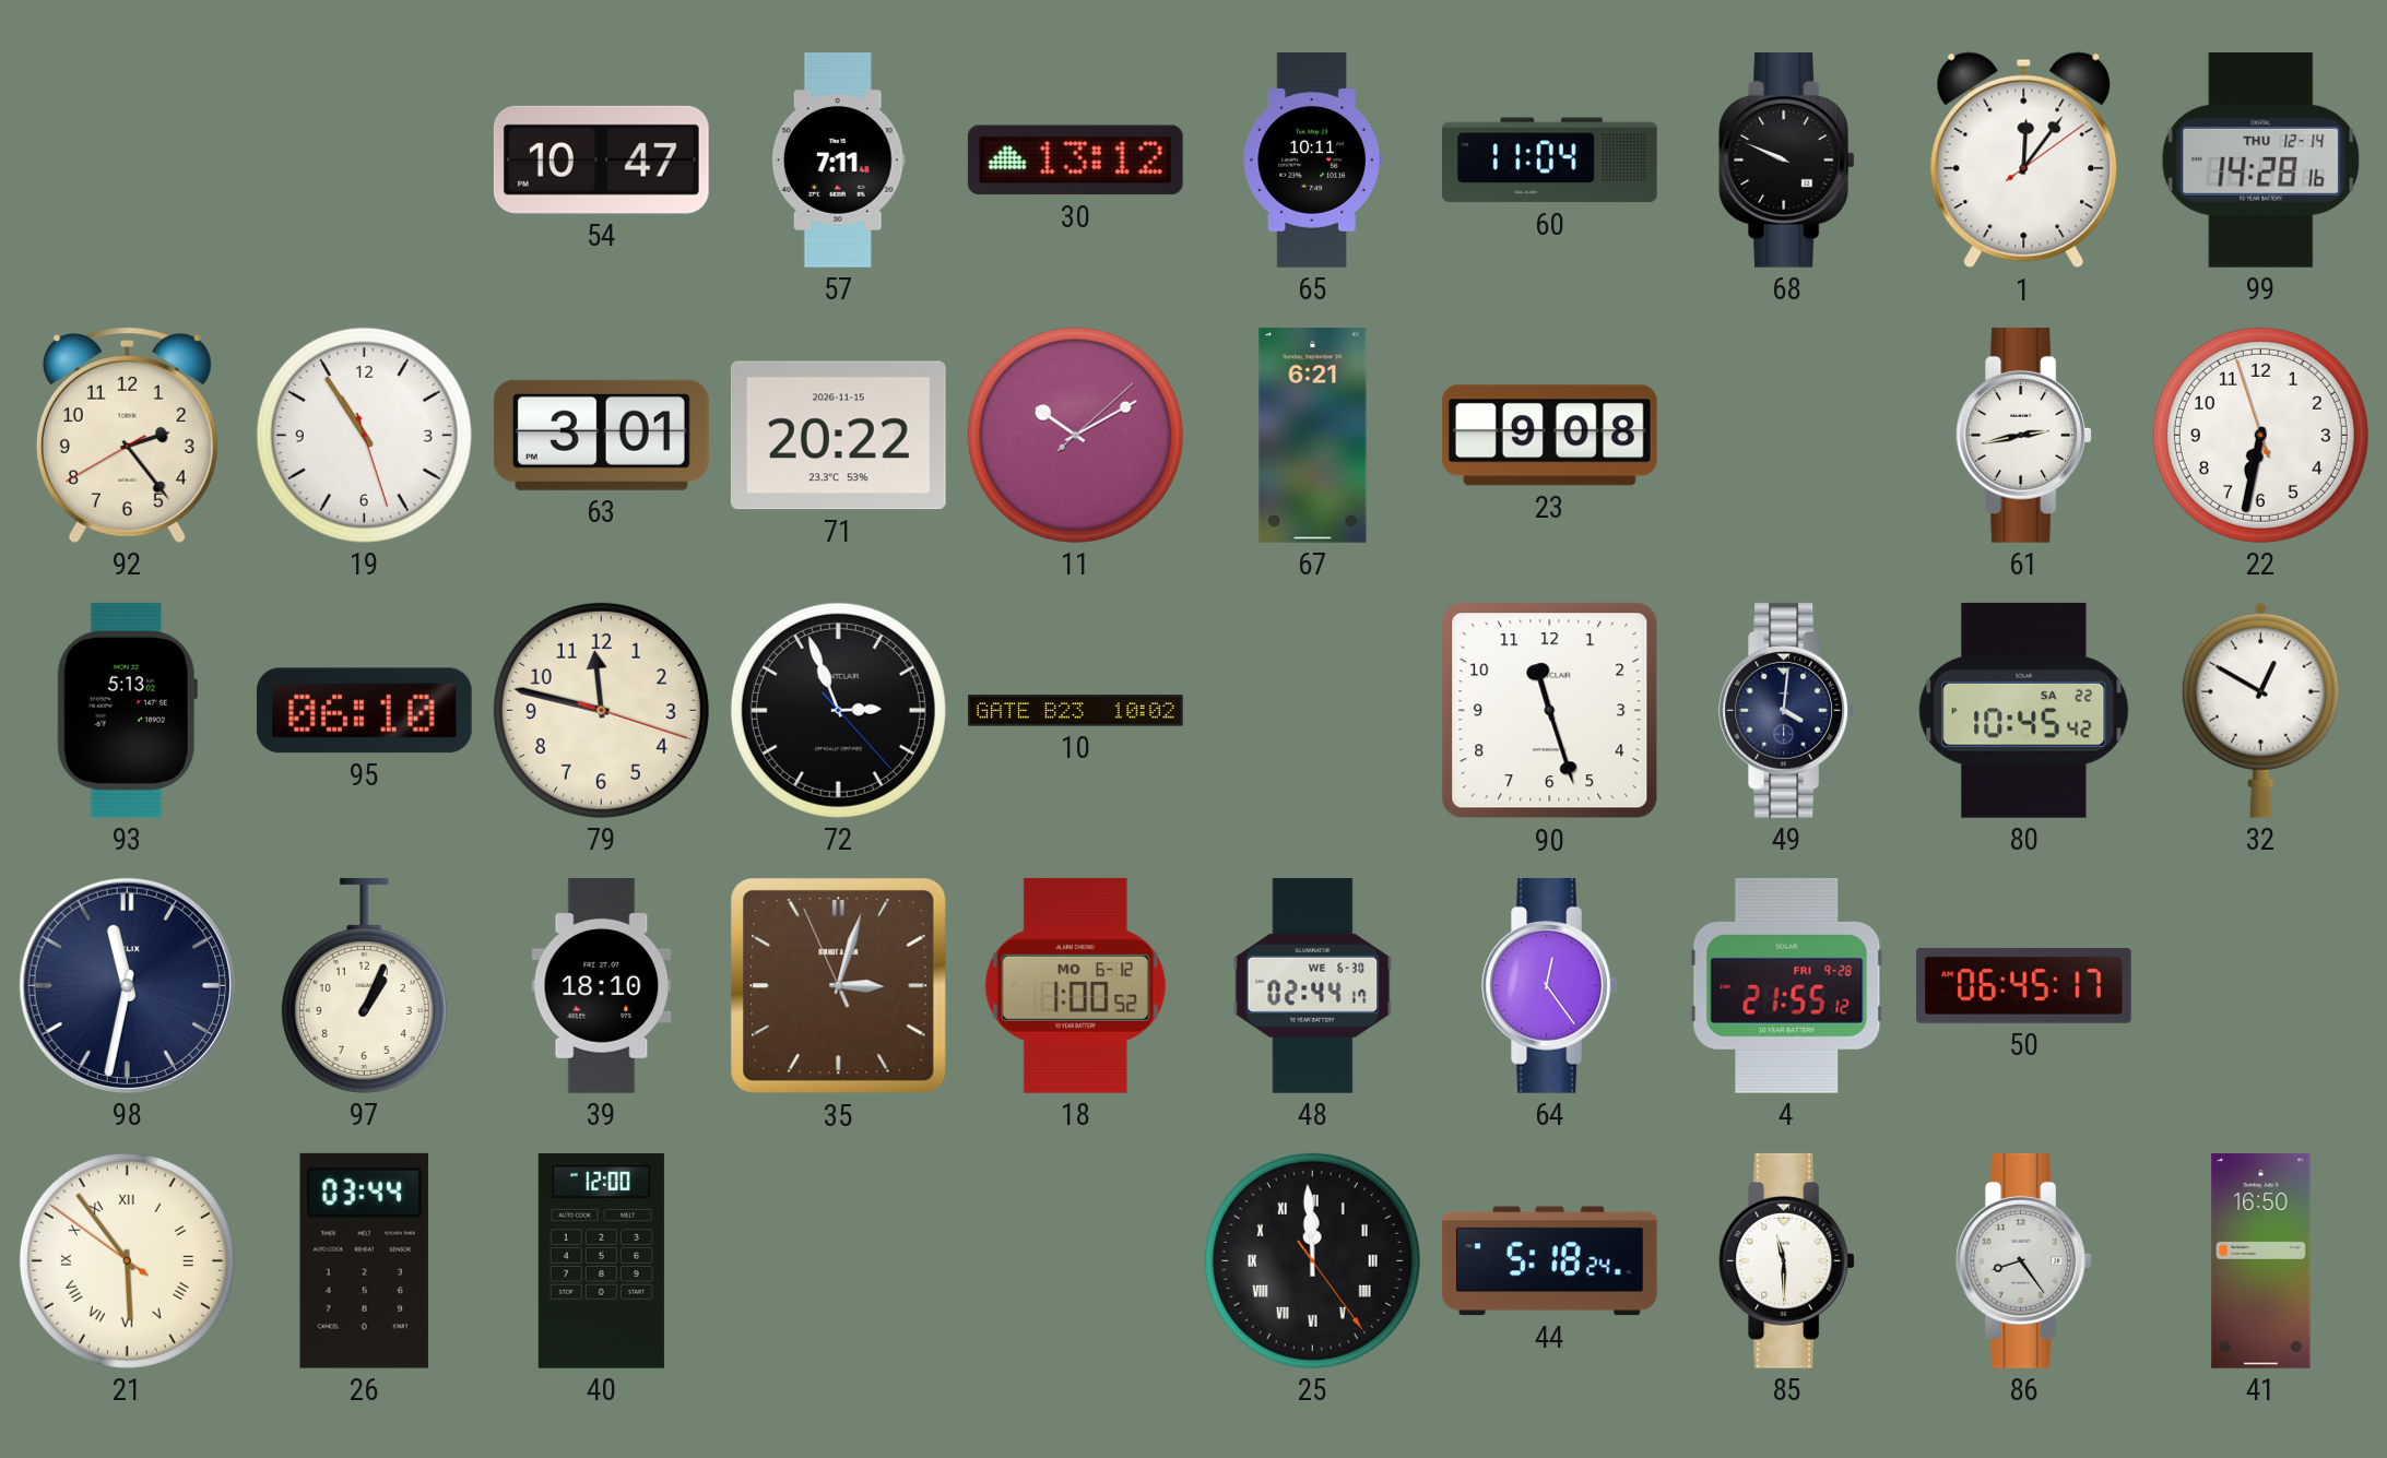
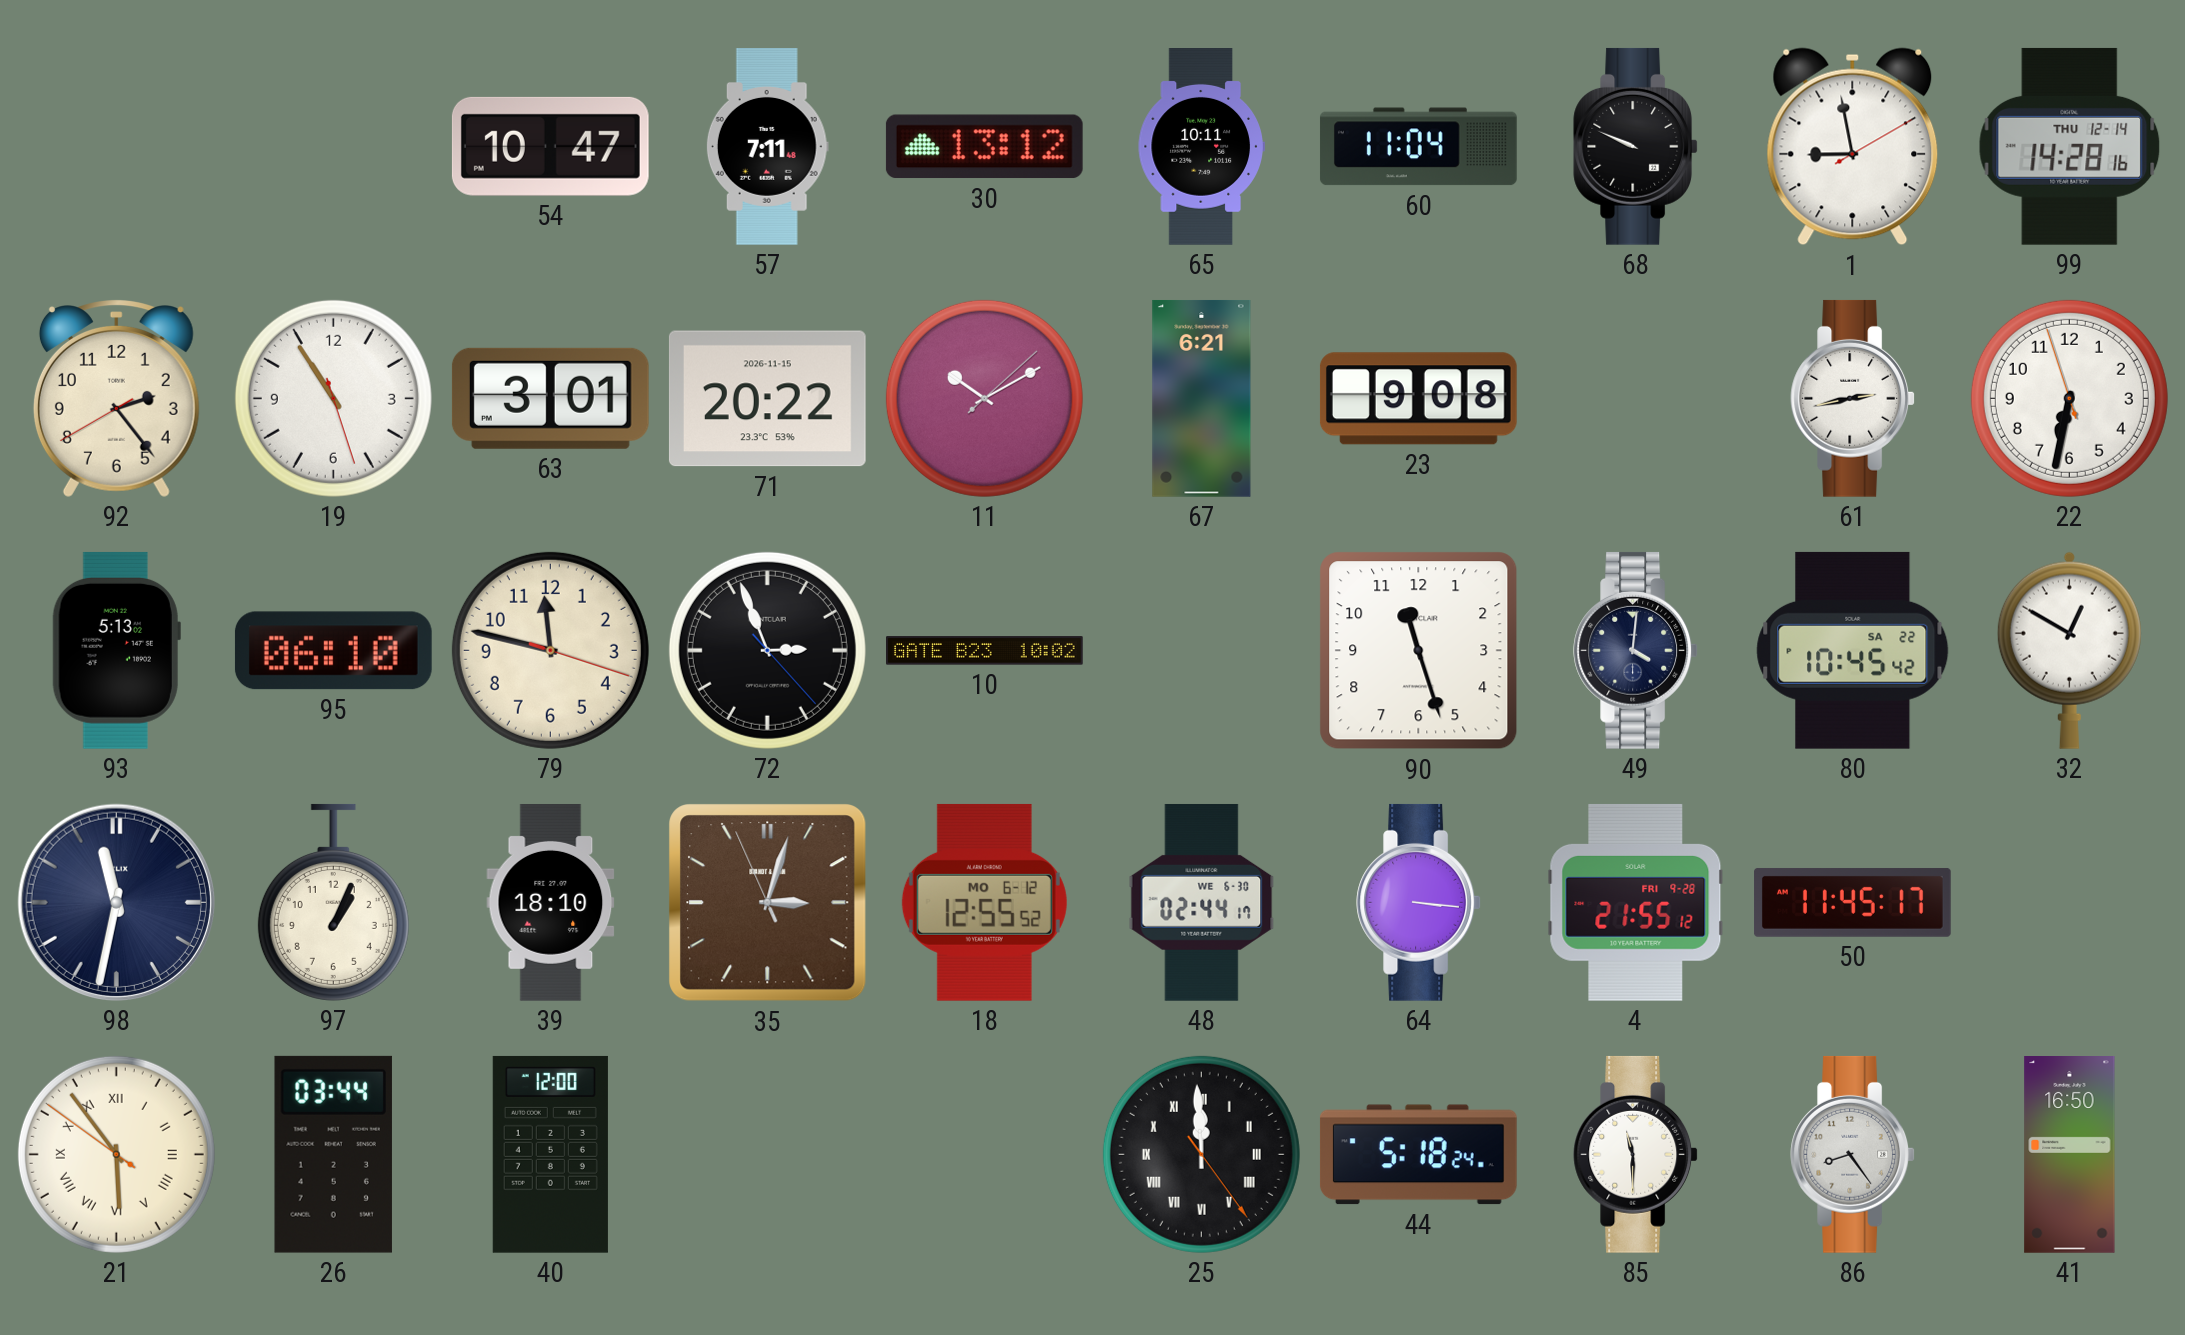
1: 12:06 -> 8:58 (1853, 147)
18: 1:00 -> 12:55 (984, 902)
64: 12:24 -> 3:16 (1419, 902)
50: 06:45 -> 11:45 (1853, 903)
